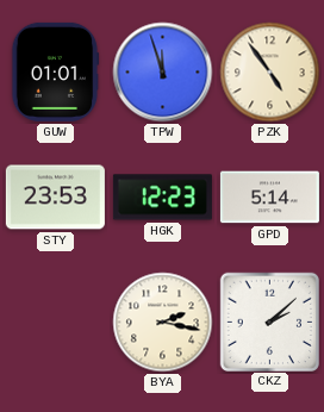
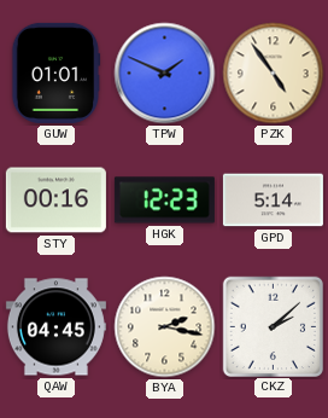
TPW: 11:57 -> 1:49 (165, 74)
STY: 23:53 -> 00:16 (55, 201)
QAW: none -> 04:45 (55, 327)
